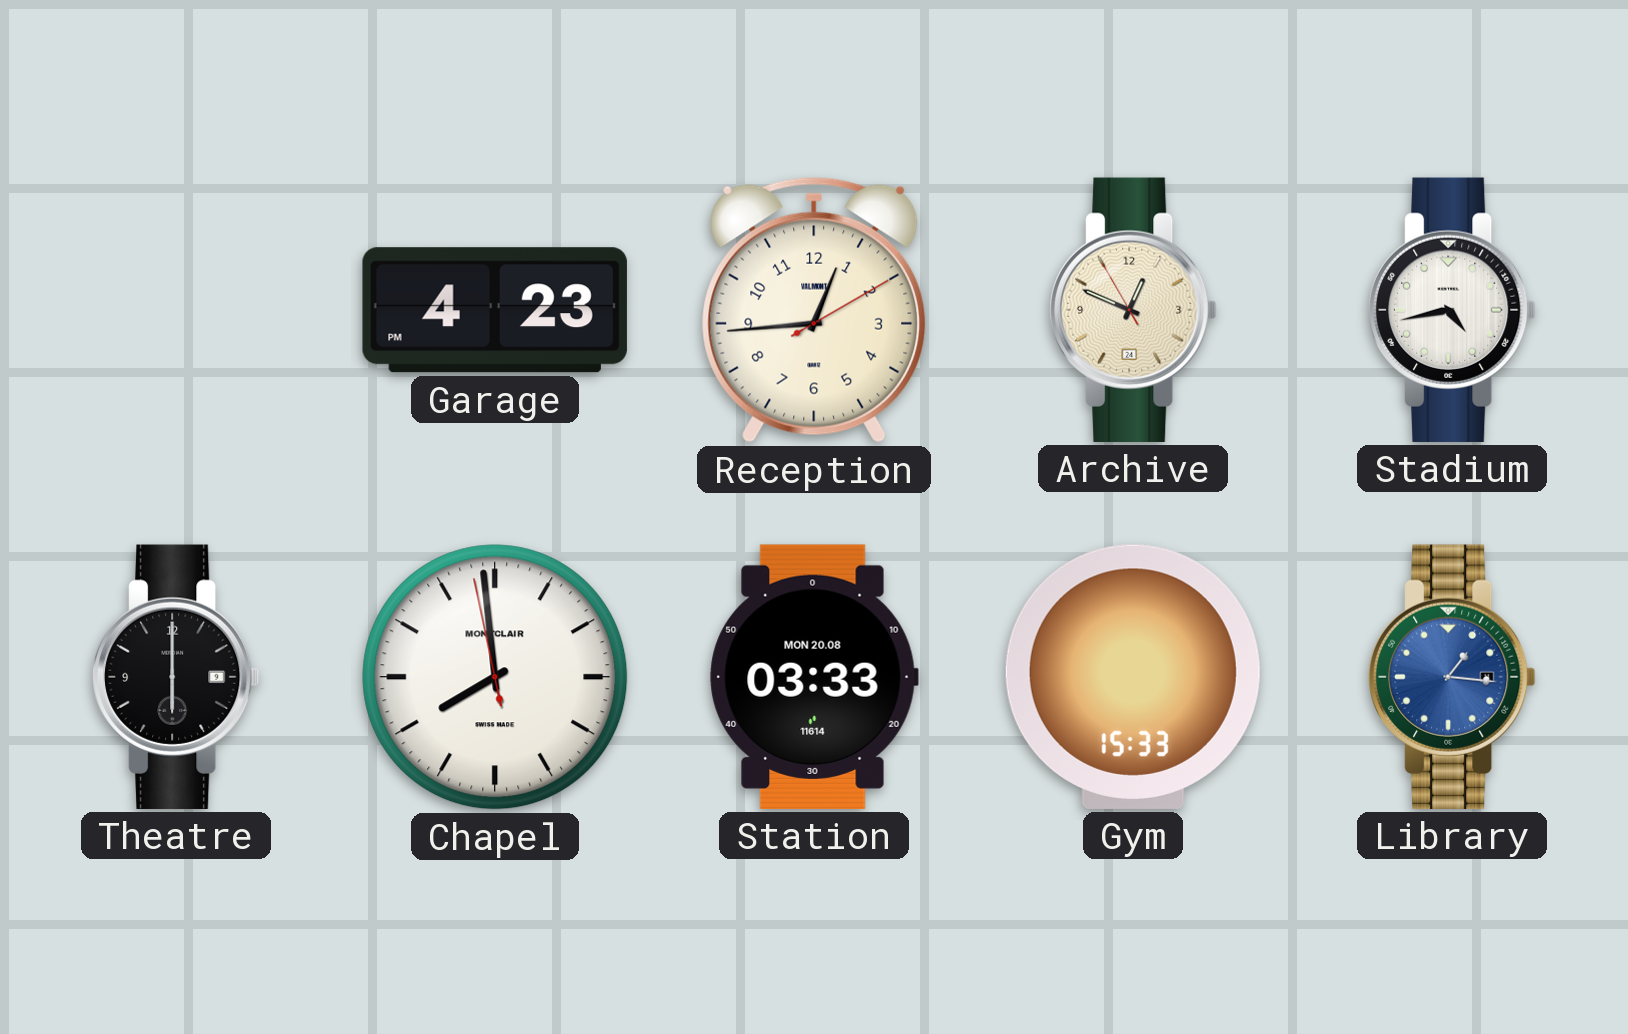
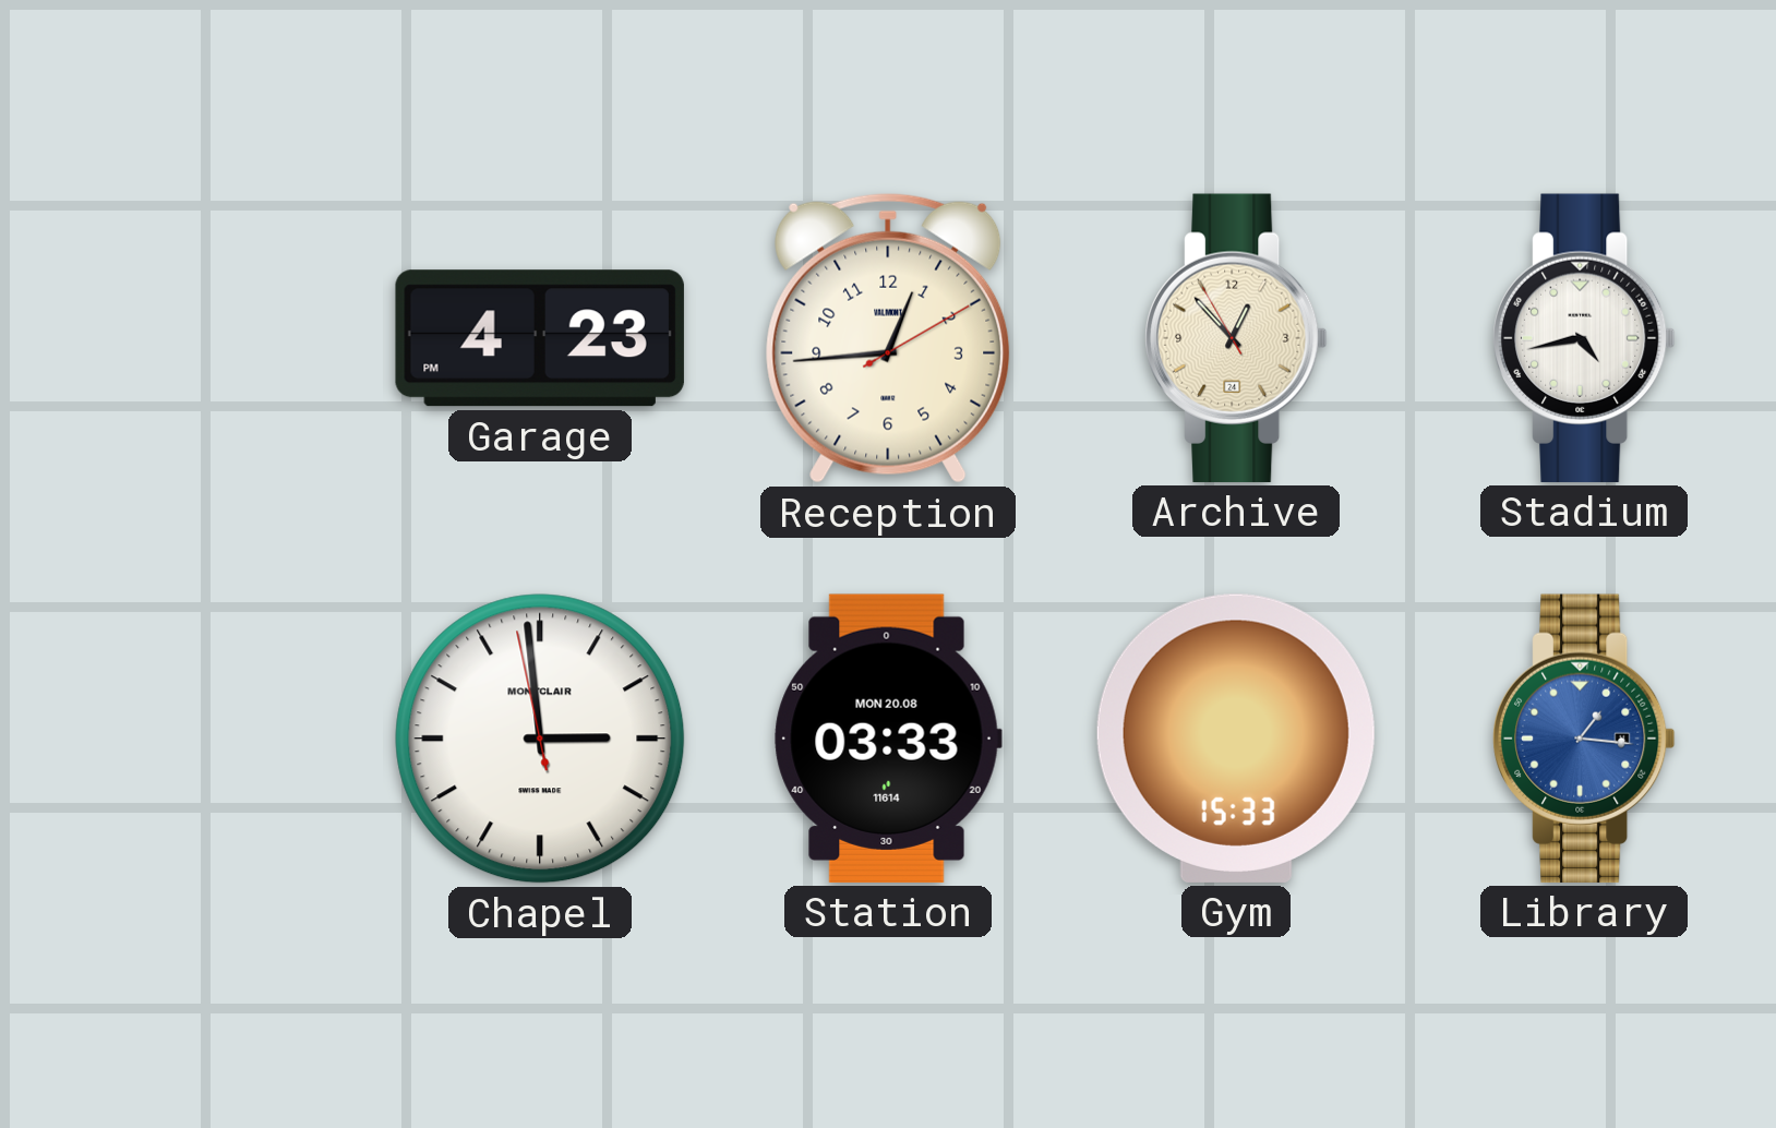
Archive: 12:48 -> 12:52 (1237, 338)
Theatre: 6:00 -> none (177, 677)
Chapel: 7:58 -> 2:58 (540, 739)
